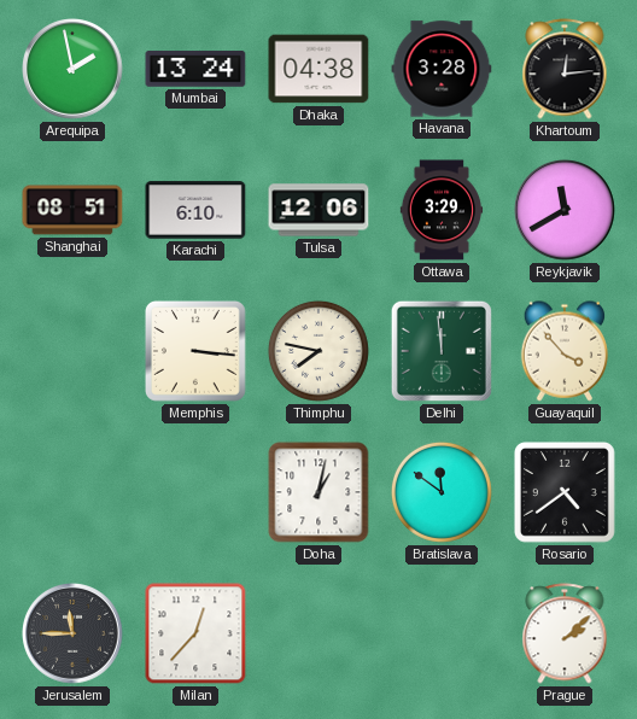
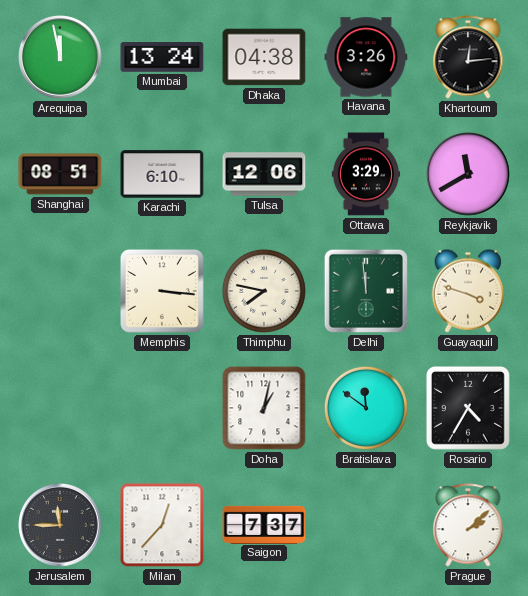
Arequipa: 1:58 -> 11:58 (60, 57)
Havana: 3:28 -> 3:26 (366, 57)
Guayaquil: 3:53 -> 3:48 (468, 291)
Rosario: 4:39 -> 4:35 (468, 408)
Saigon: none -> 7:37 (264, 524)
